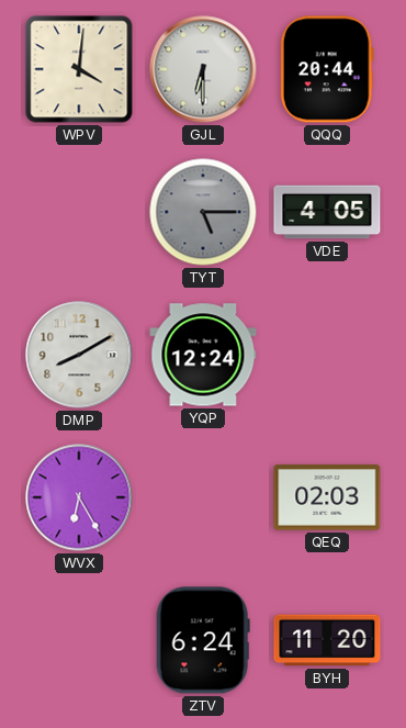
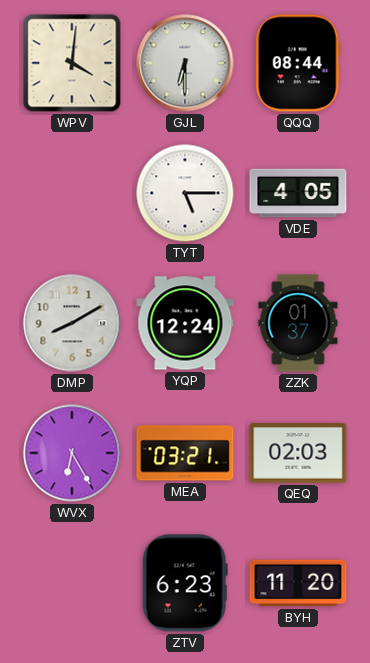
QQQ: 20:44 -> 08:44 (298, 63)
TYT dial: grey -> white (185, 193)
ZZK: none -> 01:37 (298, 323)
MEA: none -> 03:21 (185, 453)
ZTV: 6:24 -> 6:23 (185, 583)
